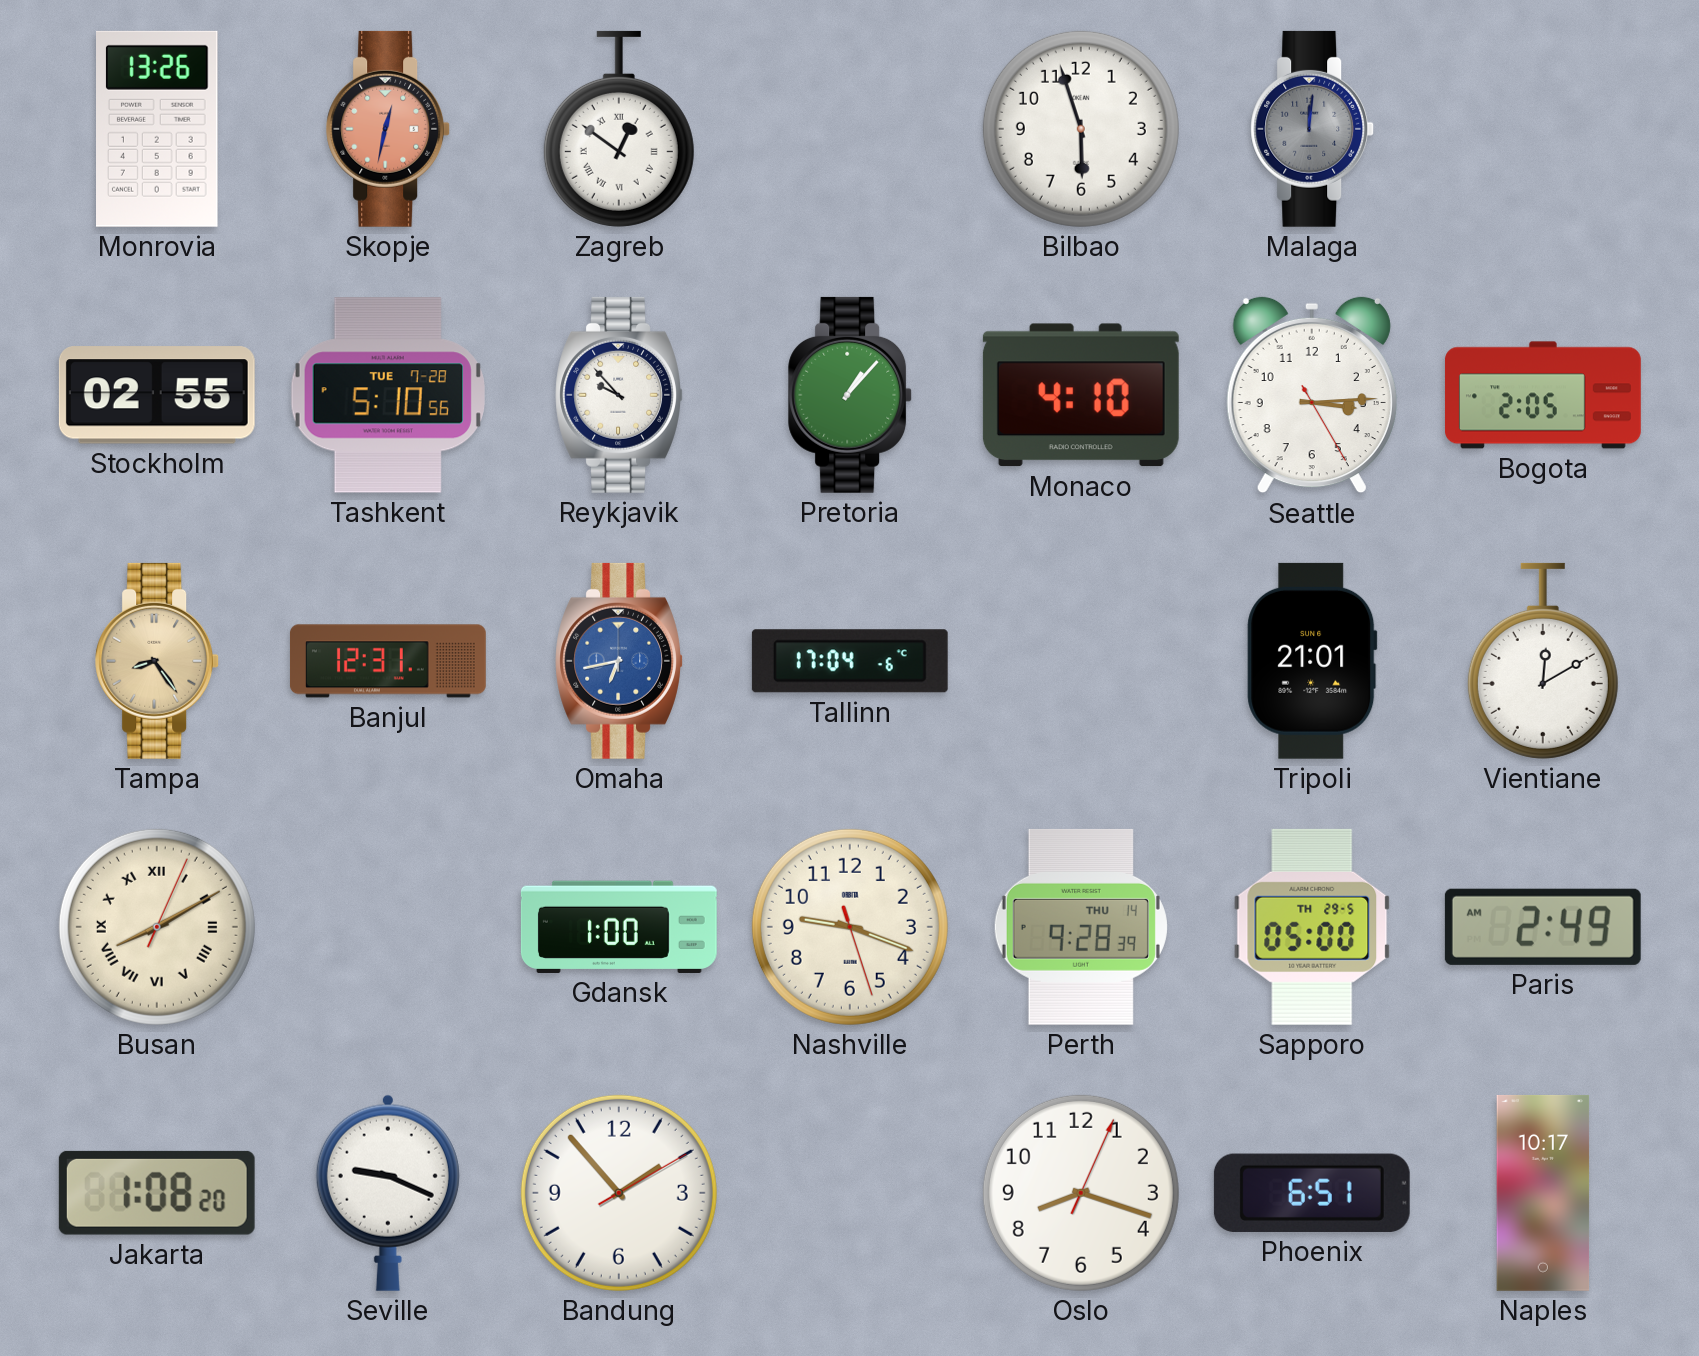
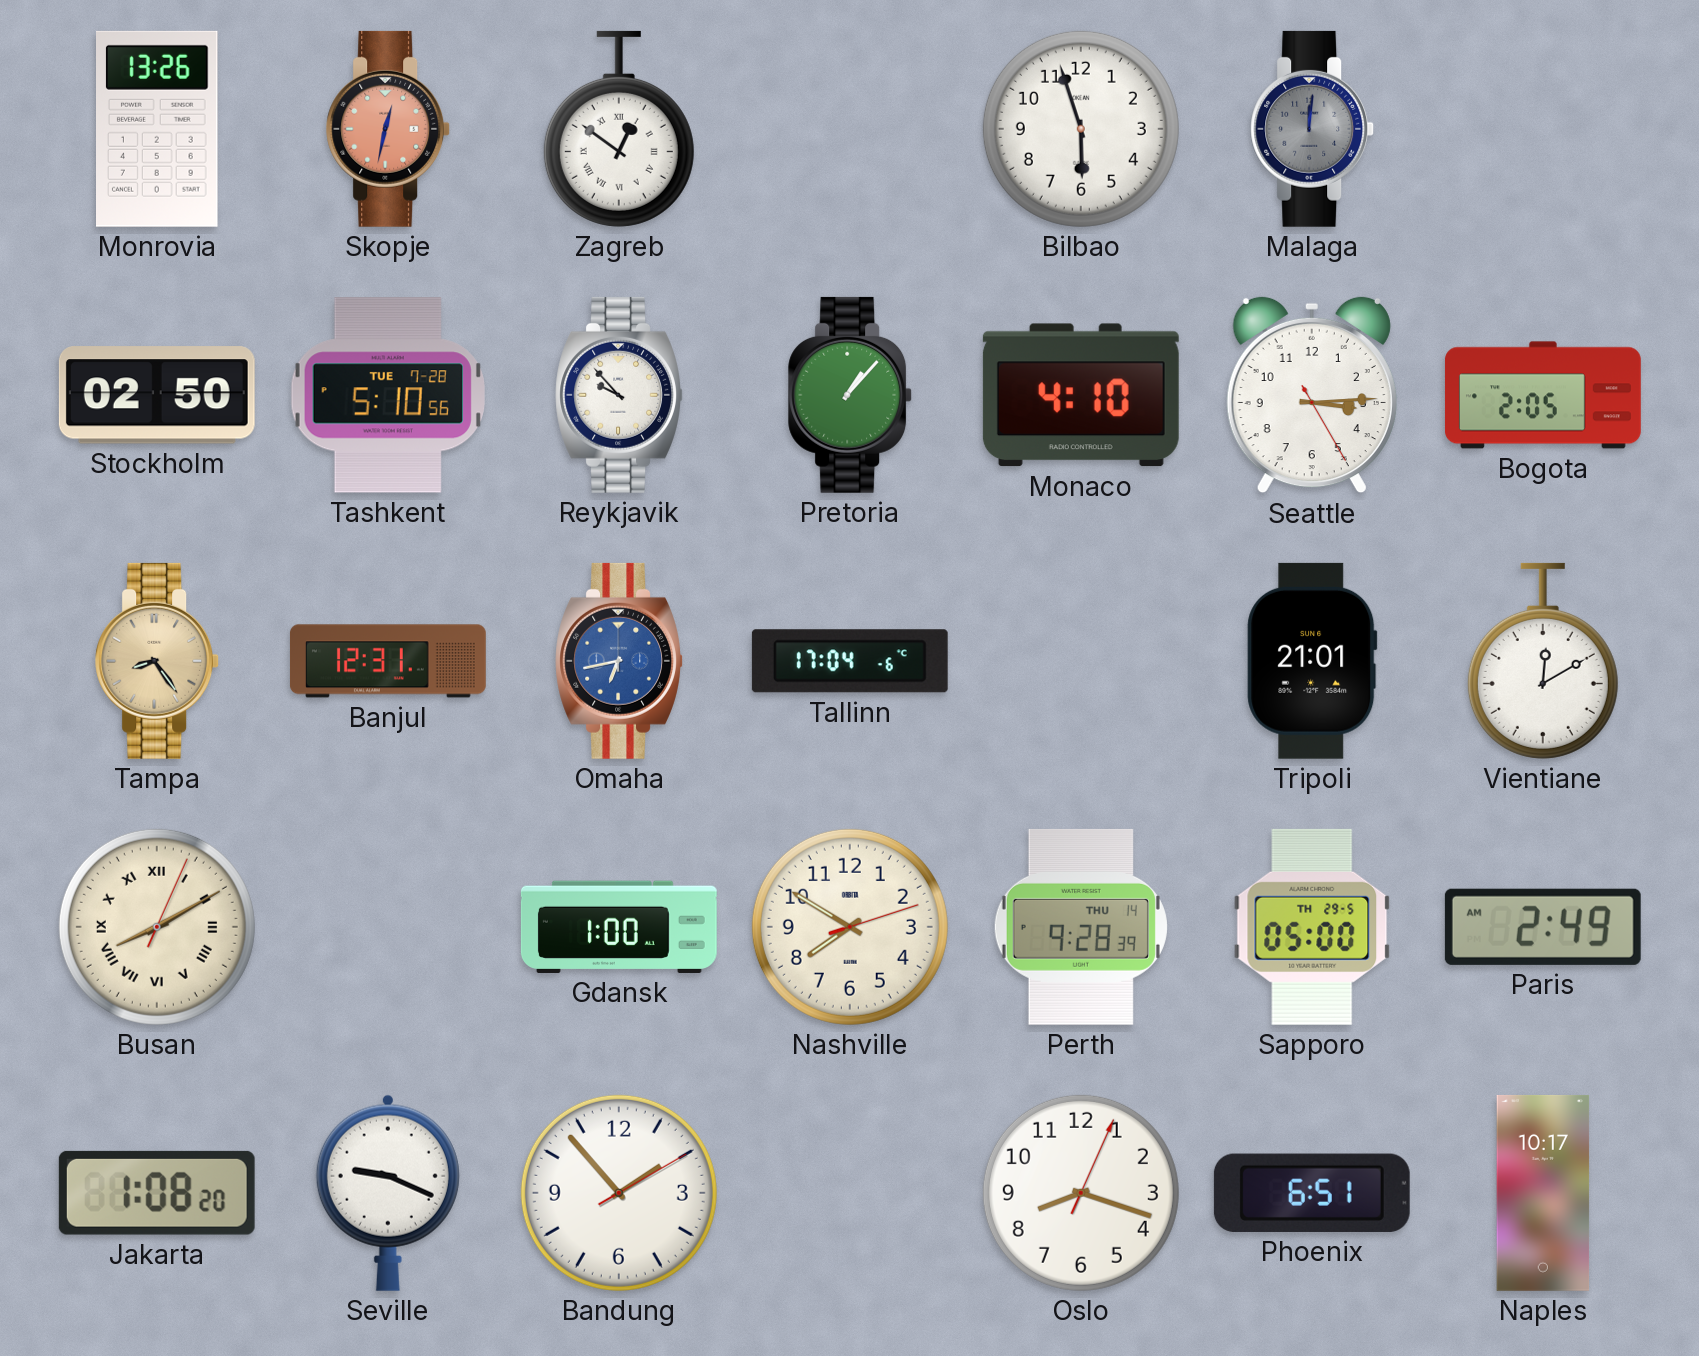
Stockholm: 02:55 -> 02:50 (157, 395)
Nashville: 9:18 -> 7:50 (850, 927)
